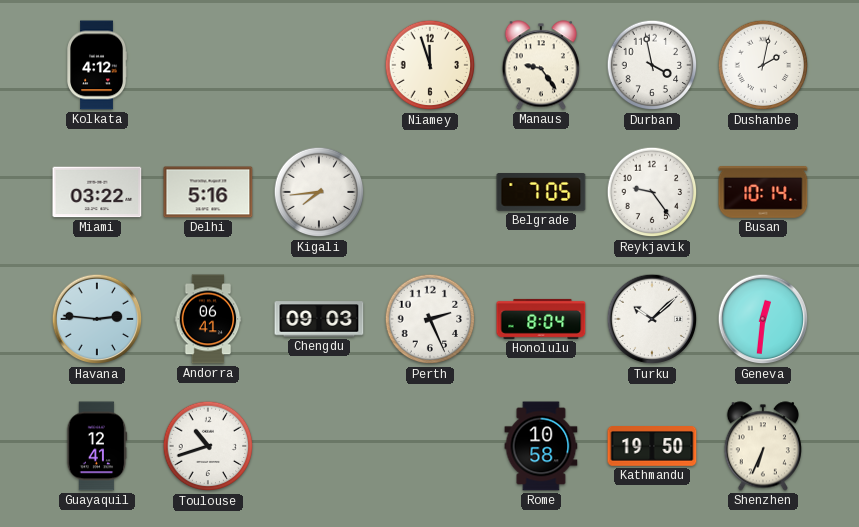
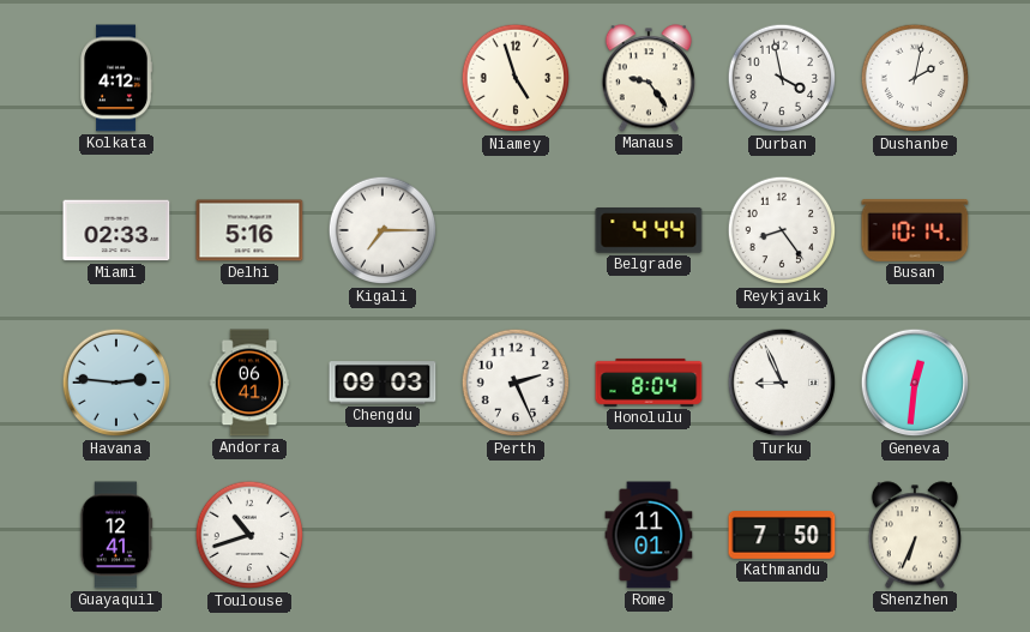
Niamey: 11:57 -> 4:57 (516, 78)
Miami: 03:22 -> 02:33 (116, 230)
Kigali: 7:44 -> 7:15 (383, 230)
Belgrade: 7:05 -> 4:44 (649, 231)
Reykjavik: 9:24 -> 8:24 (782, 230)
Turku: 10:08 -> 8:56 (782, 383)
Rome: 10:58 -> 11:01 (649, 535)
Kathmandu: 19:50 -> 7:50 (782, 535)
